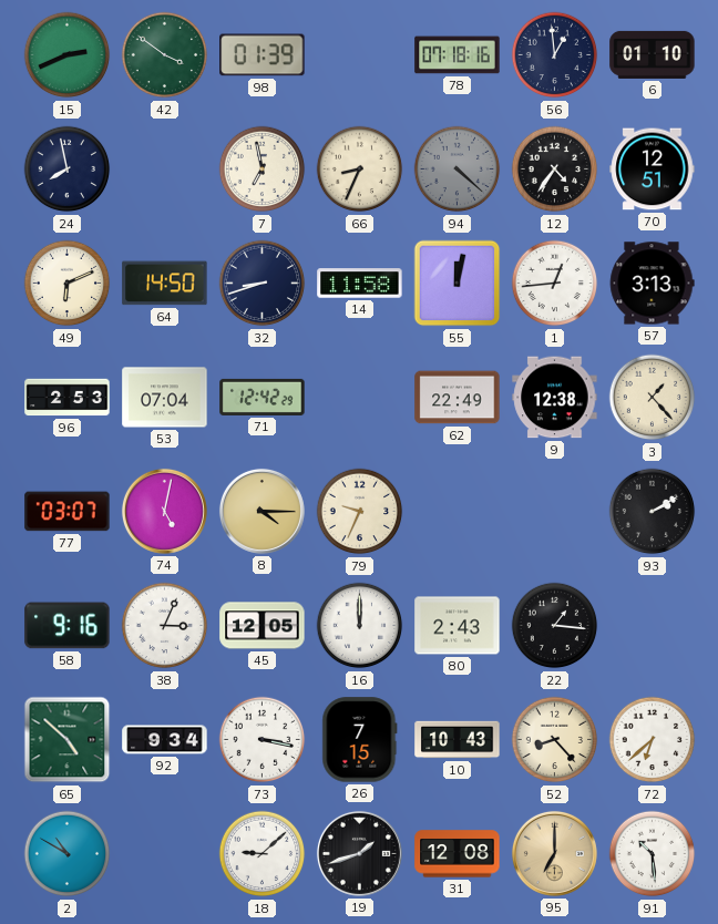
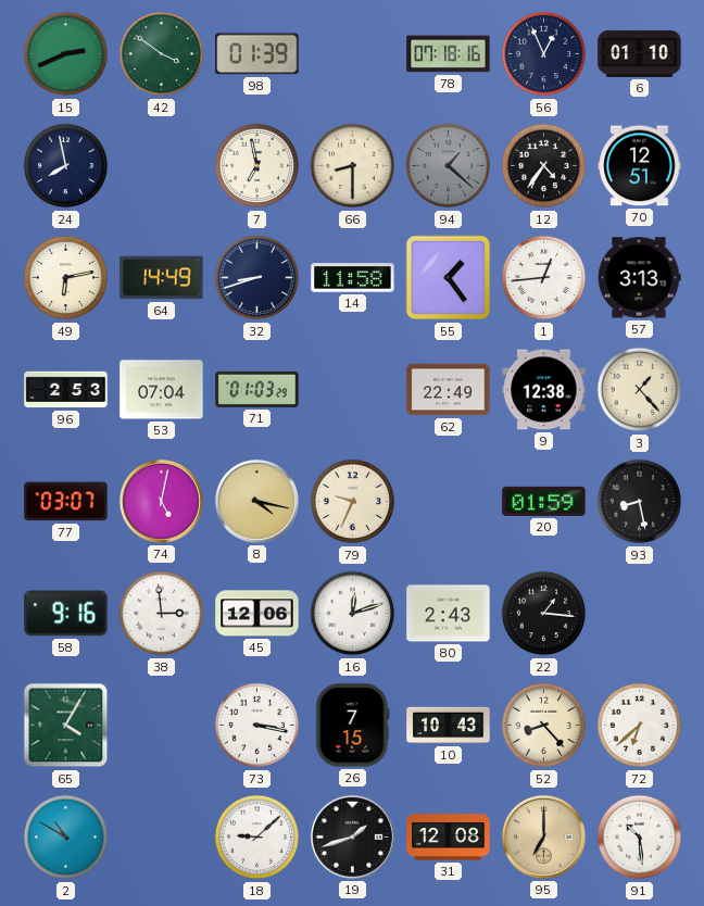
56: 12:59 -> 12:56 (544, 54)
66: 8:34 -> 8:30 (353, 166)
94: 4:22 -> 1:22 (449, 166)
49: 6:11 -> 6:13 (66, 278)
64: 14:50 -> 14:49 (162, 278)
55: 12:02 -> 1:24 (449, 278)
71: 12:42 -> 01:03 (257, 389)
8: 4:15 -> 4:17 (256, 501)
20: none -> 01:59 (544, 501)
93: 2:10 -> 8:28 (640, 502)
38: 3:04 -> 2:59 (162, 614)
45: 12:05 -> 12:06 (257, 614)
16: 12:00 -> 12:12 (353, 614)
65: 4:52 -> 4:05 (66, 726)
92: 9:34 -> none (165, 740)
